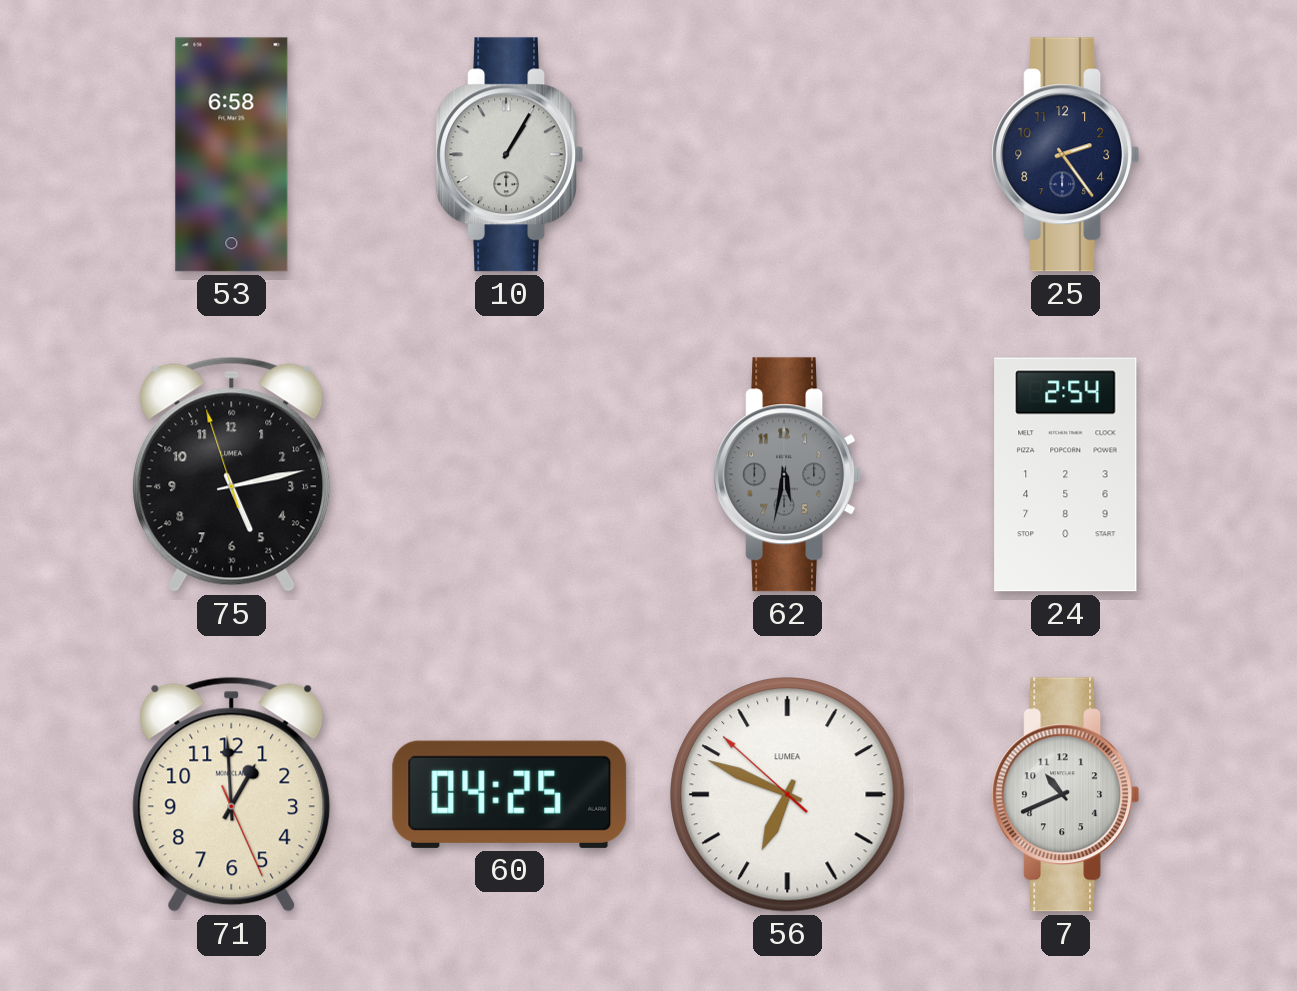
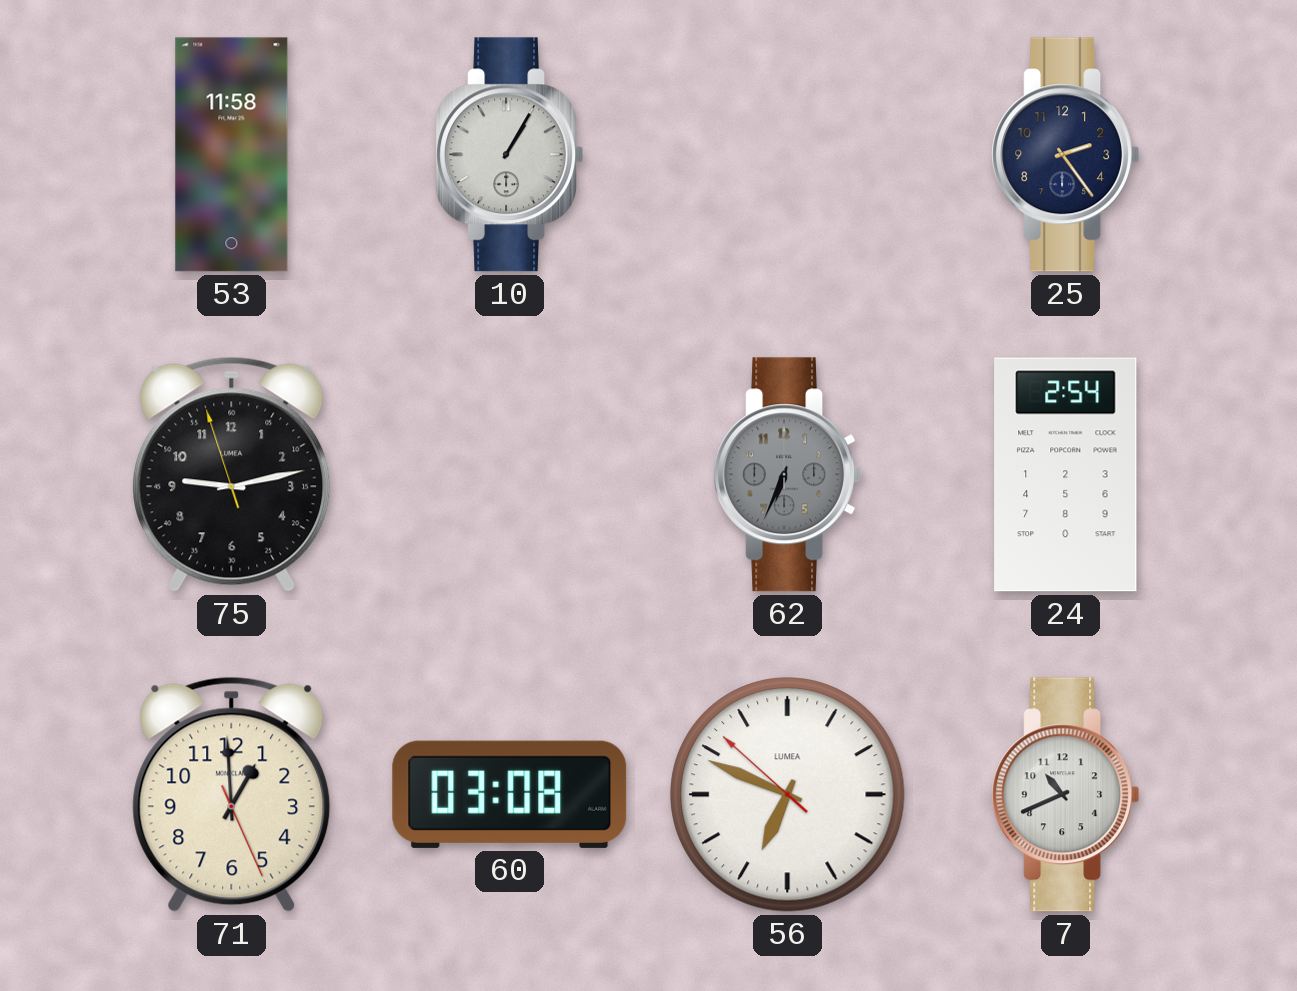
53: 6:58 -> 11:58 (232, 155)
75: 5:12 -> 9:12 (232, 474)
62: 5:32 -> 6:34 (788, 475)
60: 04:25 -> 03:08 (510, 794)
